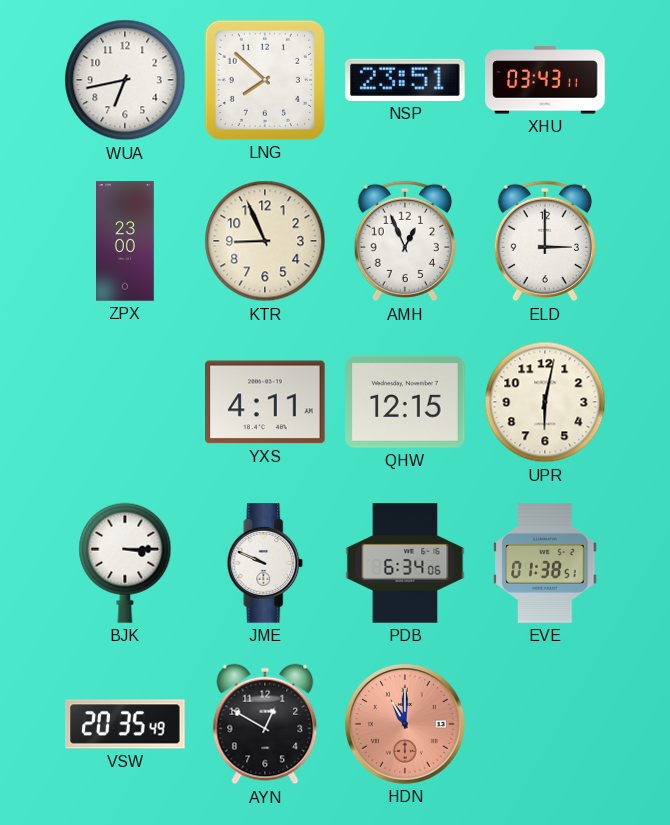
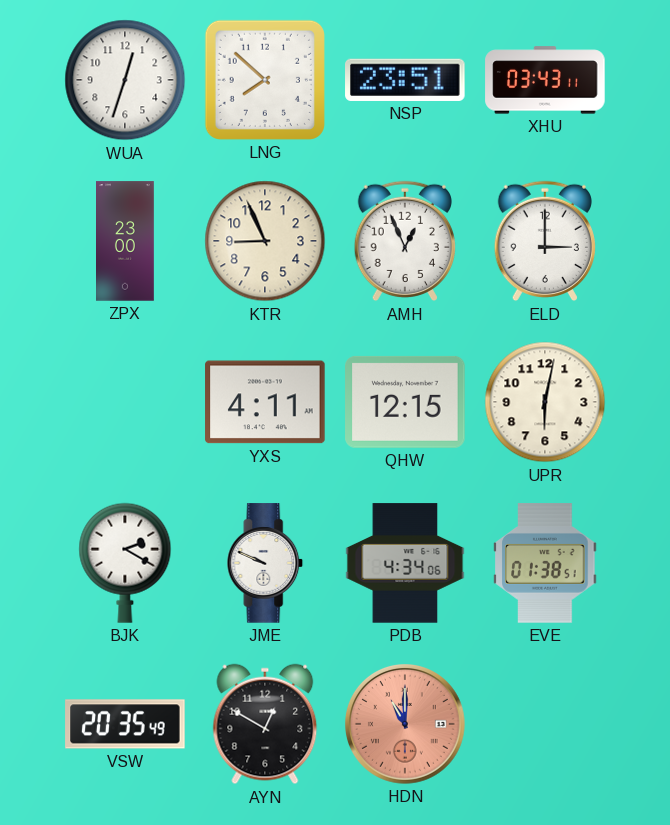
WUA: 6:43 -> 12:33 (125, 80)
BJK: 3:15 -> 2:20 (125, 563)
PDB: 6:34 -> 4:34 (405, 563)
